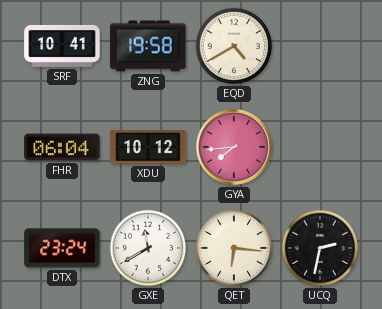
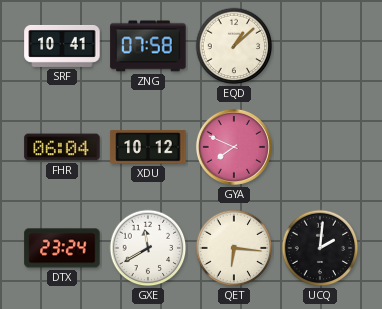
ZNG: 19:58 -> 07:58 (148, 46)
EQD: 4:40 -> 1:08 (234, 46)
GYA: 7:44 -> 7:49 (234, 147)
UCQ: 2:32 -> 2:01 (320, 248)
